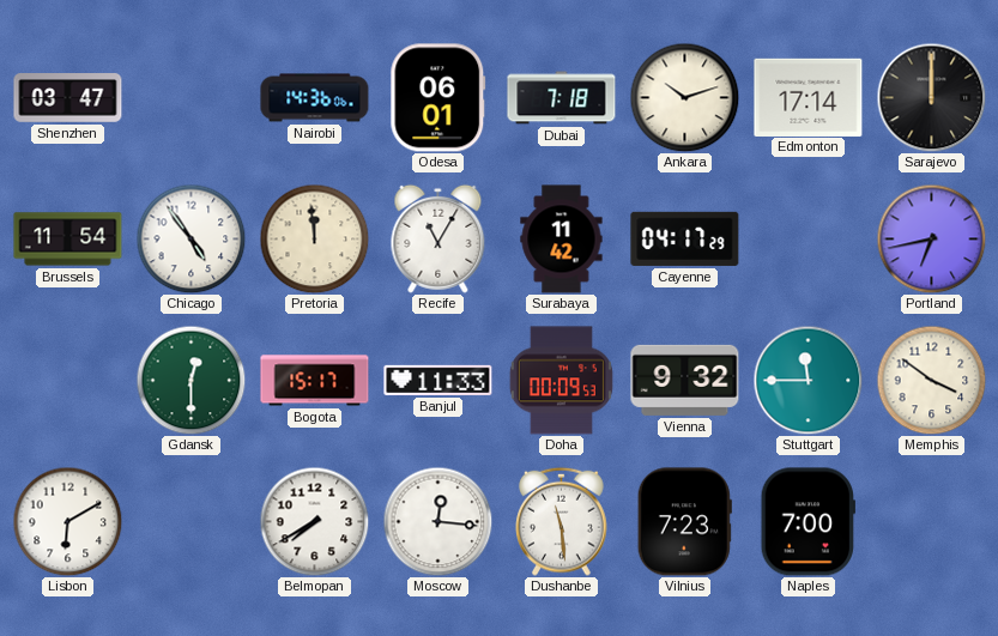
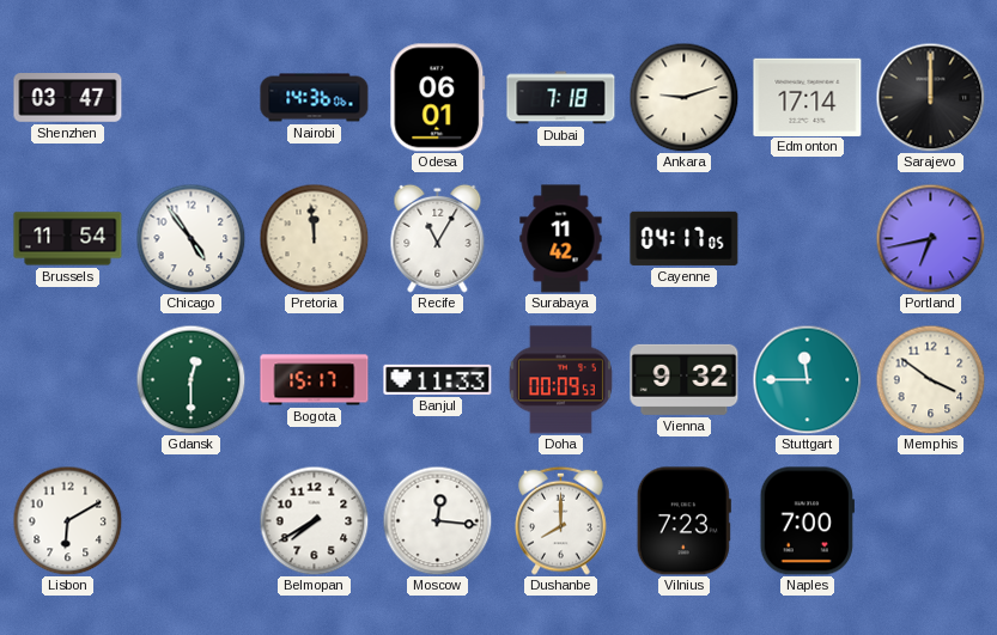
Ankara: 10:12 -> 9:12 (683, 97)
Cayenne: 04:17:29 -> 04:17:05 (685, 238)
Dushanbe: 11:29 -> 8:00 (561, 520)
